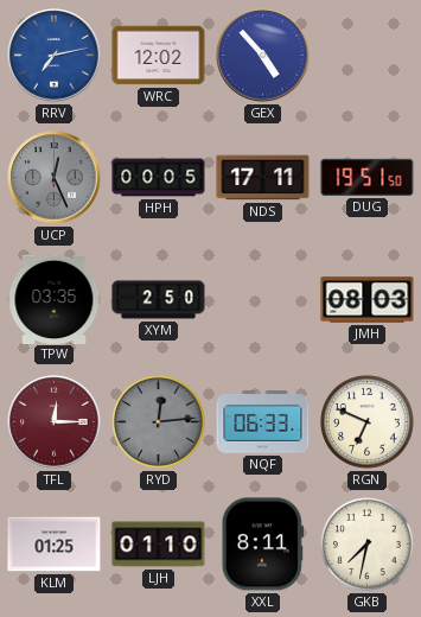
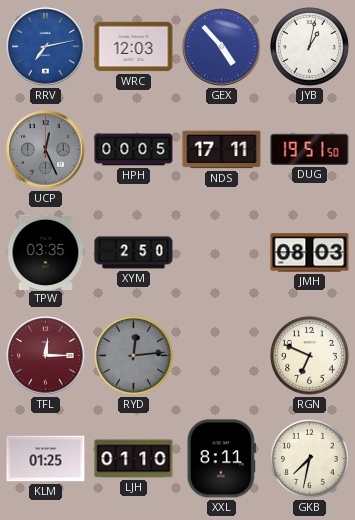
WRC: 12:02 -> 12:03 (134, 47)
JYB: none -> 1:02 (310, 47)
NQF: 06:33 -> none (263, 422)
